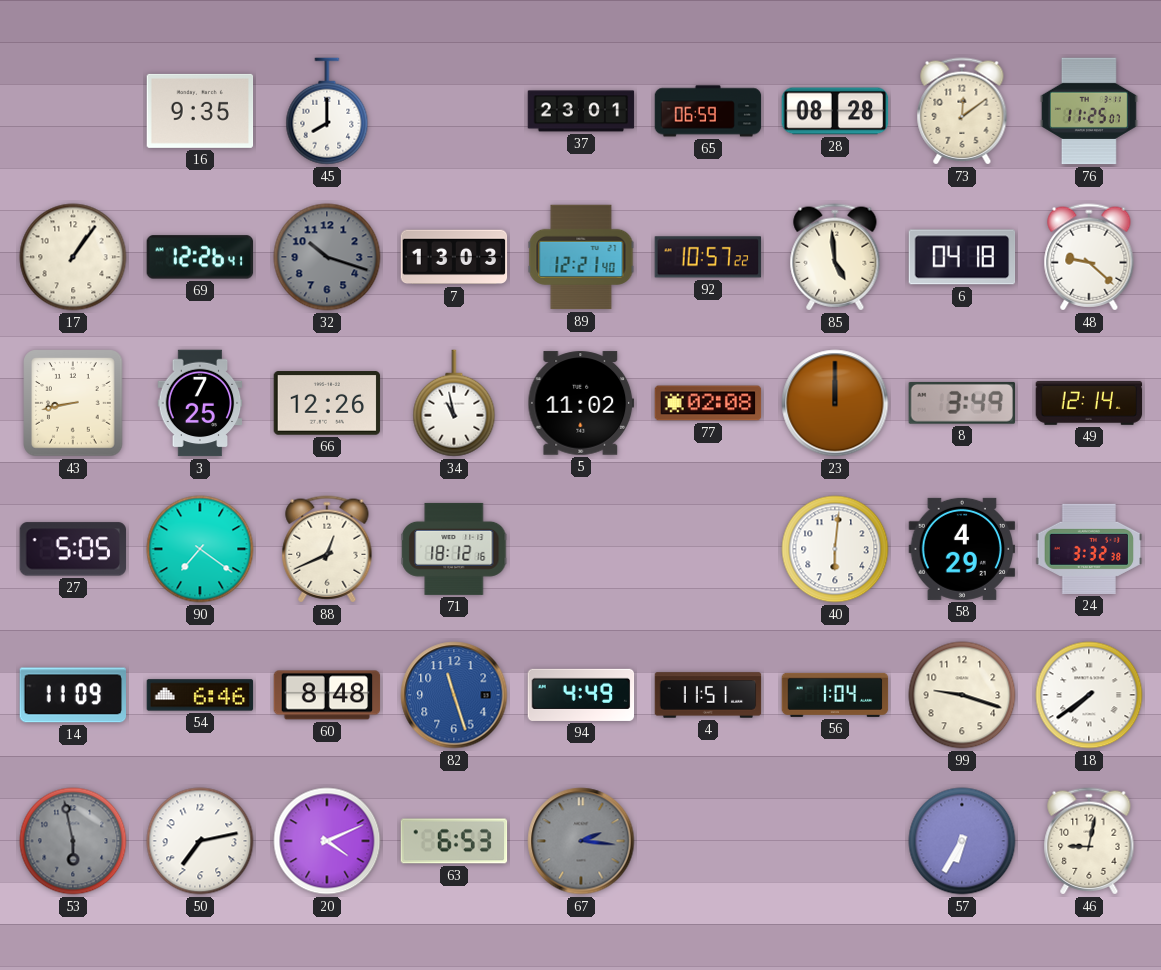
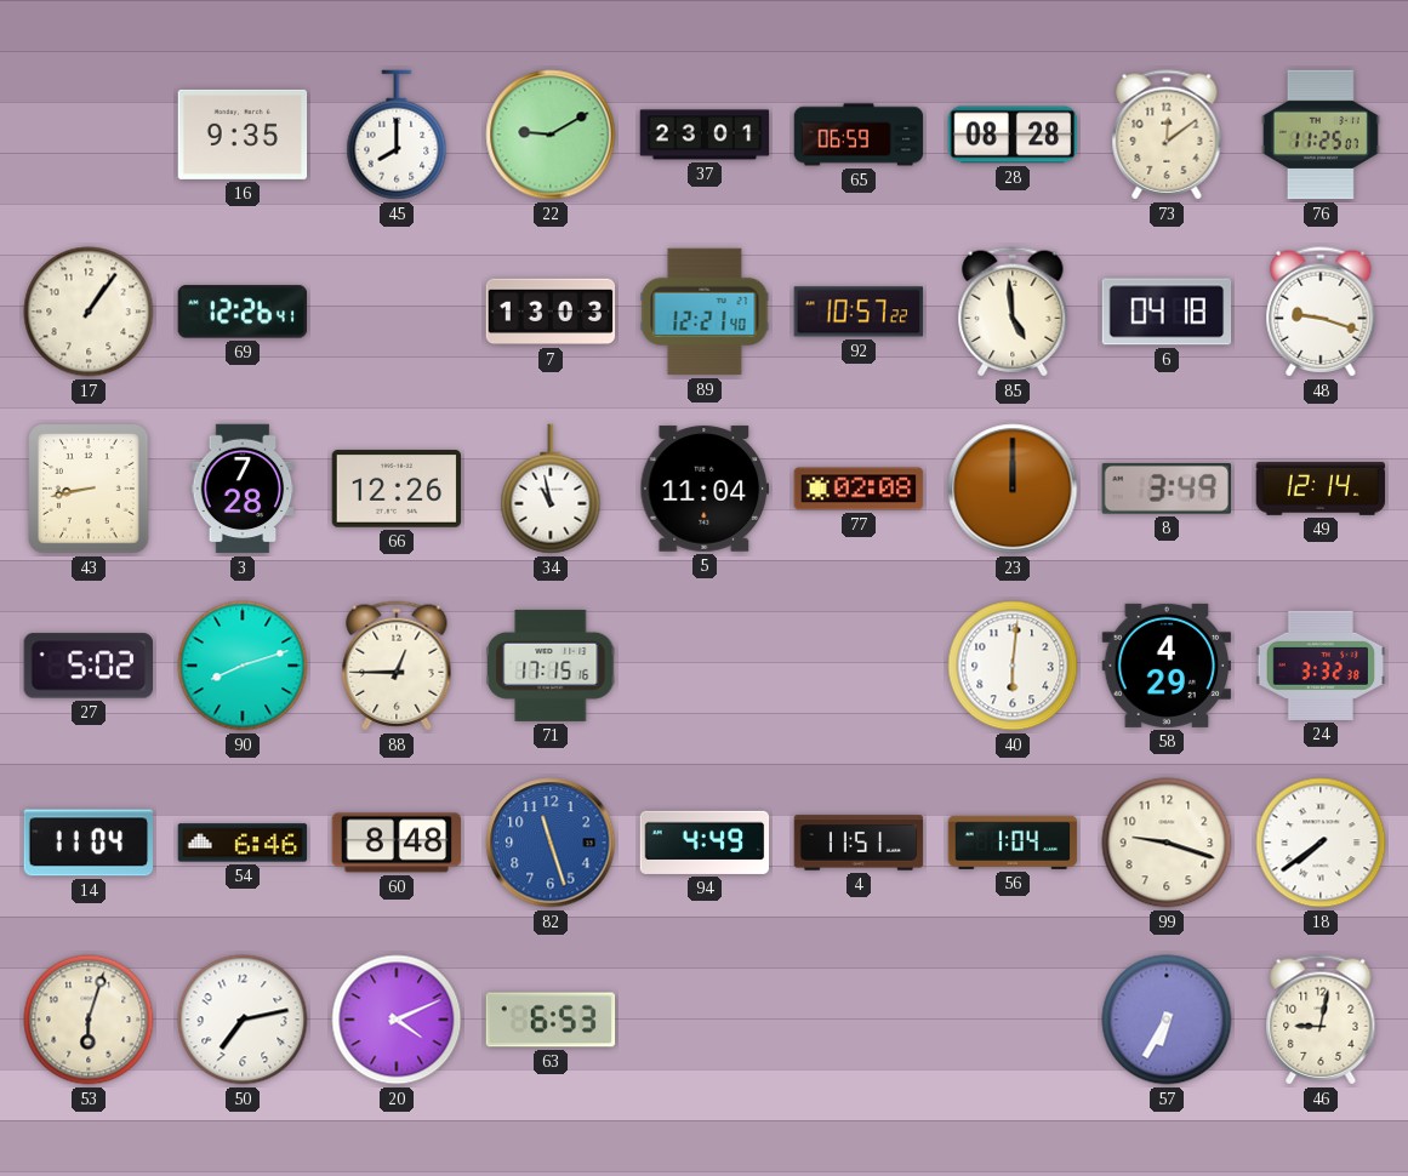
22: none -> 9:10 (551, 135)
32: 10:18 -> none (327, 257)
48: 9:22 -> 9:18 (1321, 312)
3: 7:25 -> 7:28 (243, 489)
5: 11:02 -> 11:04 (705, 489)
27: 5:05 -> 5:02 (87, 666)
90: 7:21 -> 8:12 (243, 666)
88: 12:41 -> 12:45 (397, 666)
71: 18:12 -> 17:15 (551, 666)
14: 11:09 -> 11:04 (89, 843)
53: 5:58 -> 6:03 (89, 1020)
53 dial: grey -> cream (89, 1020)
67: 2:16 -> none (581, 841)
